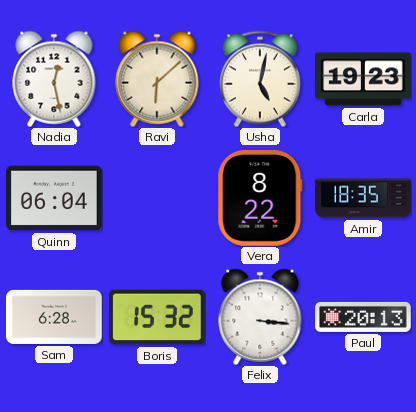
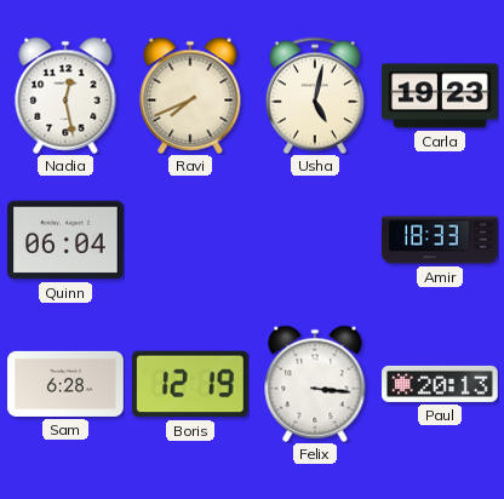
Ravi: 6:08 -> 7:41 (190, 96)
Vera: 8:22 -> none (260, 199)
Amir: 18:35 -> 18:33 (440, 240)
Boris: 15:32 -> 12:19 (190, 384)
